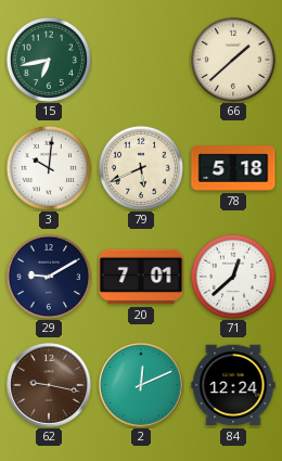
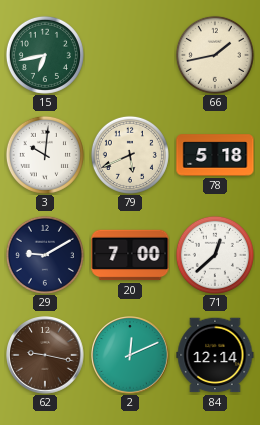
66: 1:38 -> 1:43 (215, 55)
20: 7:01 -> 7:00 (130, 255)
84: 12:24 -> 12:14 (215, 355)
